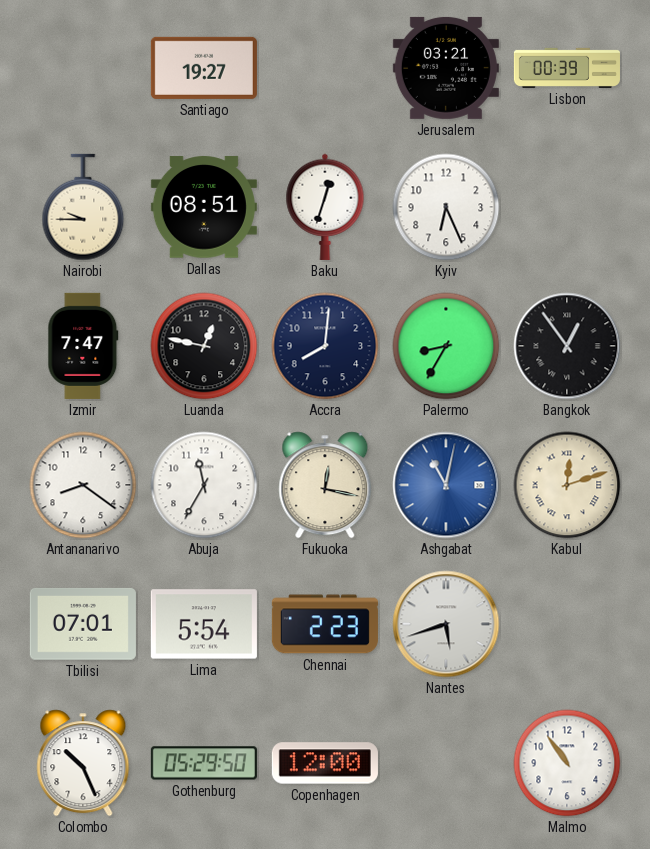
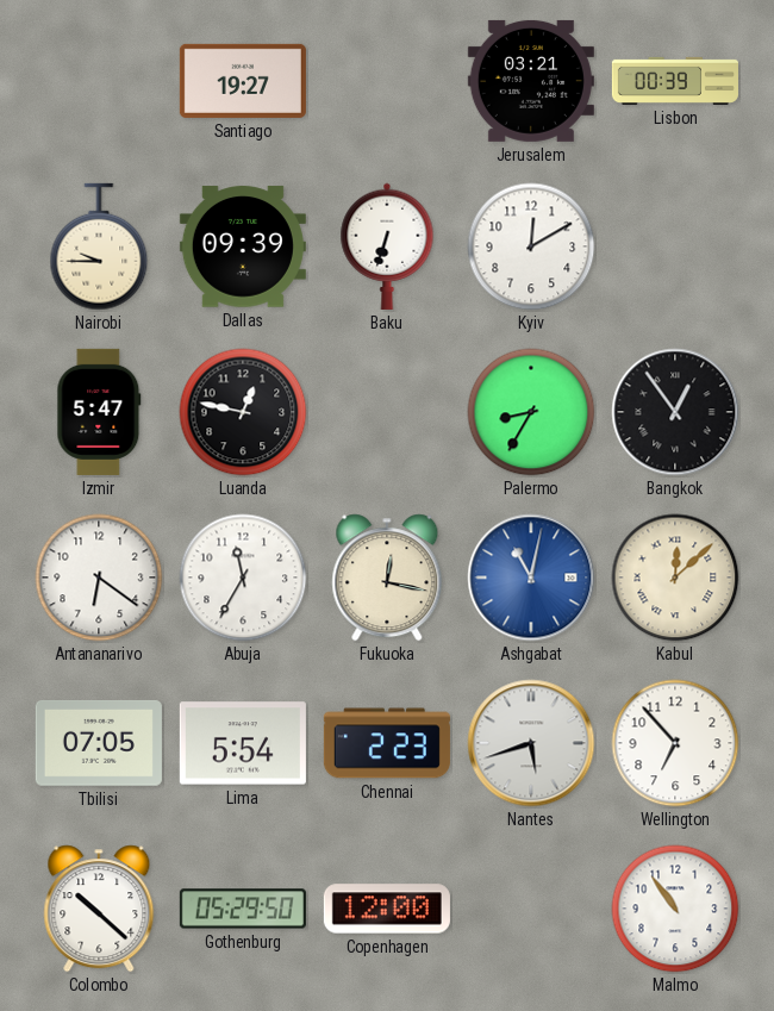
Dallas: 08:51 -> 09:39 (243, 246)
Baku: 12:33 -> 6:33 (387, 246)
Kyiv: 6:26 -> 12:10 (531, 246)
Izmir: 7:47 -> 5:47 (99, 412)
Accra: 8:01 -> none (325, 346)
Antananarivo: 8:21 -> 6:21 (99, 578)
Kabul: 12:12 -> 12:08 (675, 578)
Tbilisi: 07:01 -> 07:05 (99, 743)
Wellington: none -> 6:53 (675, 743)
Colombo: 10:26 -> 10:22 (99, 909)
